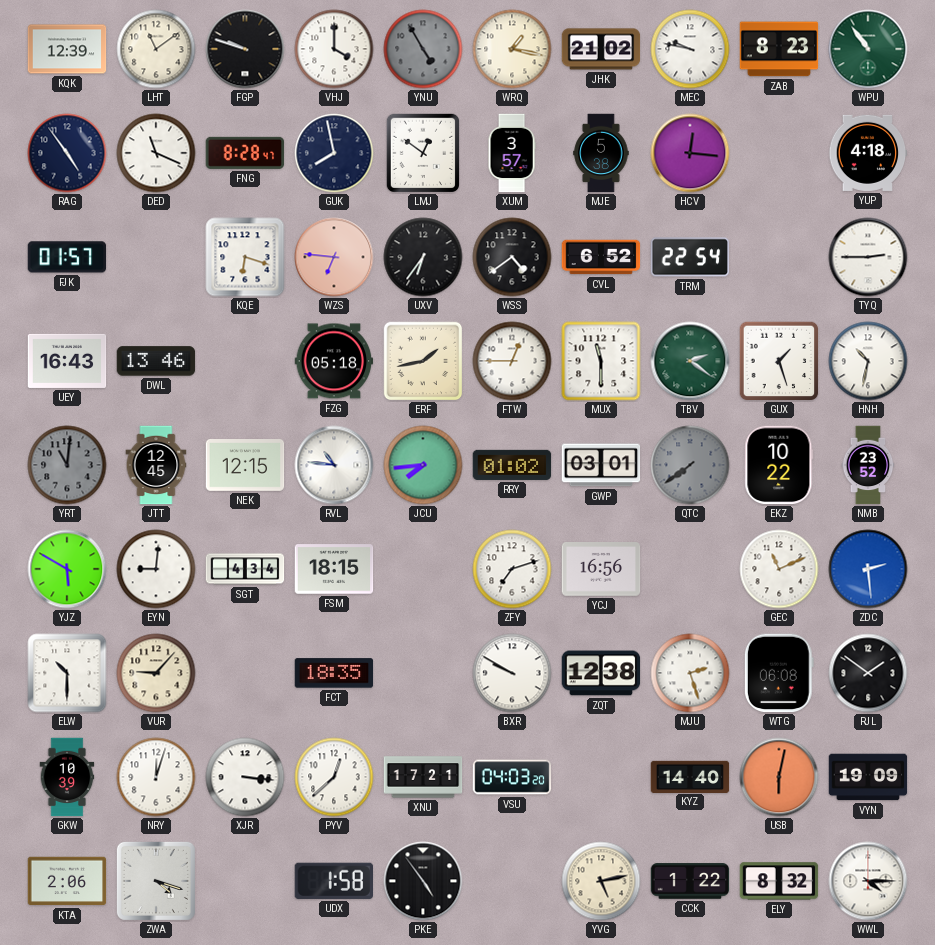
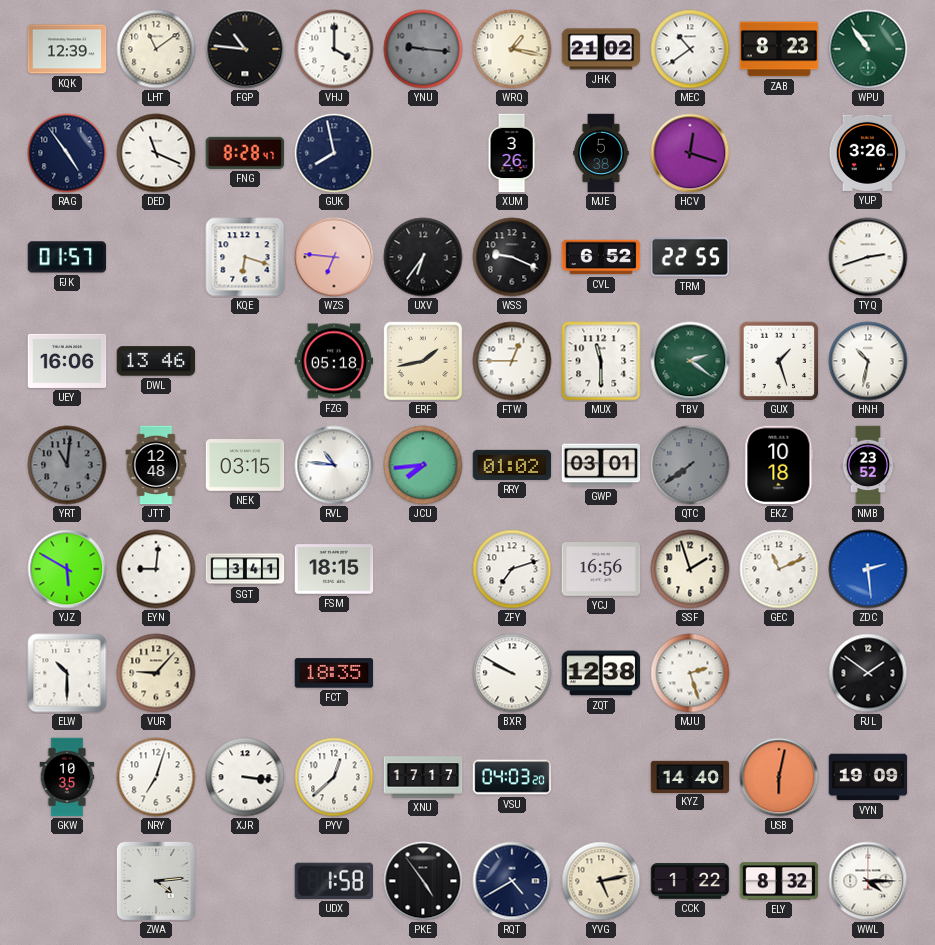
FGP: 9:48 -> 10:46 (245, 49)
YNU: 4:55 -> 9:16 (423, 49)
MEC: 9:47 -> 10:39 (690, 49)
LMJ: 12:51 -> none (422, 152)
XUM: 3:57 -> 3:26 (512, 153)
HCV: 12:16 -> 12:18 (690, 153)
YUP: 4:18 -> 3:26 (868, 153)
WSS: 4:39 -> 9:19 (512, 257)
TRM: 22:54 -> 22:55 (690, 257)
TYQ: 2:45 -> 2:42 (868, 257)
UEY: 16:43 -> 16:06 (67, 361)
JTT: 12:45 -> 12:48 (156, 465)
NEK: 12:15 -> 03:15 (245, 466)
EKZ: 10:22 -> 10:18 (779, 465)
SGT: 4:34 -> 3:41 (245, 569)
SSF: none -> 1:57 (690, 569)
WTG: 06:08 -> none (779, 673)
GKW: 10:39 -> 10:35 (67, 777)
NRY: 12:03 -> 7:03 (156, 777)
XNU: 17:21 -> 17:17 (423, 777)
KTA: 2:06 -> none (67, 881)
ZWA: 4:18 -> 4:14 (156, 881)
RQT: none -> 4:40 (512, 881)
